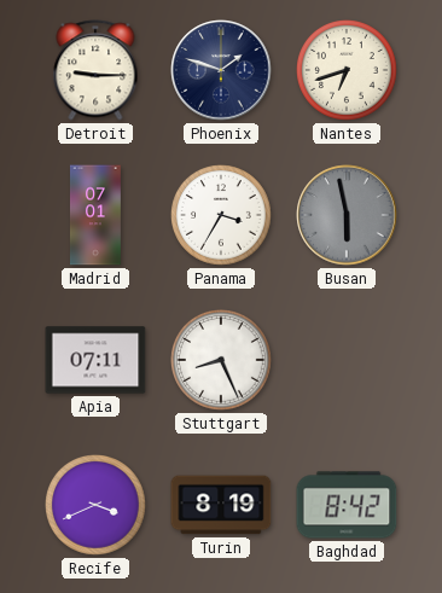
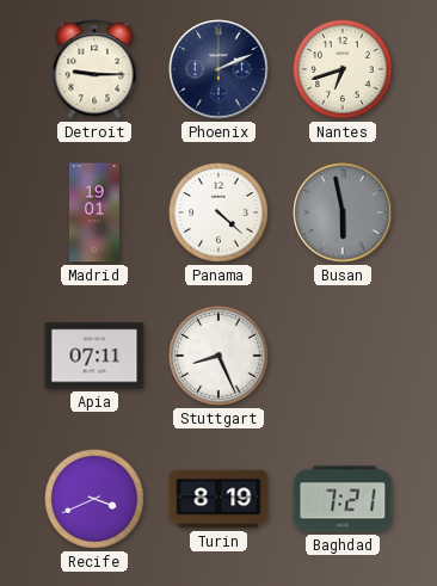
Phoenix: 1:48 -> 2:11 (219, 69)
Madrid: 07:01 -> 19:01 (94, 212)
Panama: 3:35 -> 4:22 (220, 214)
Baghdad: 8:42 -> 7:21 (343, 499)
